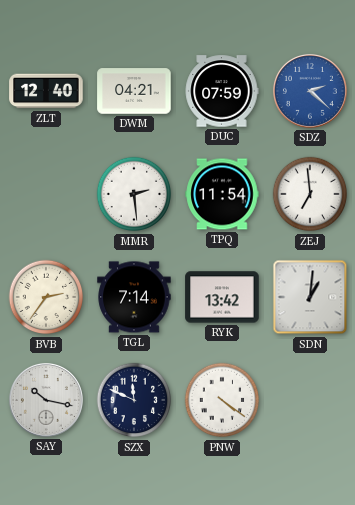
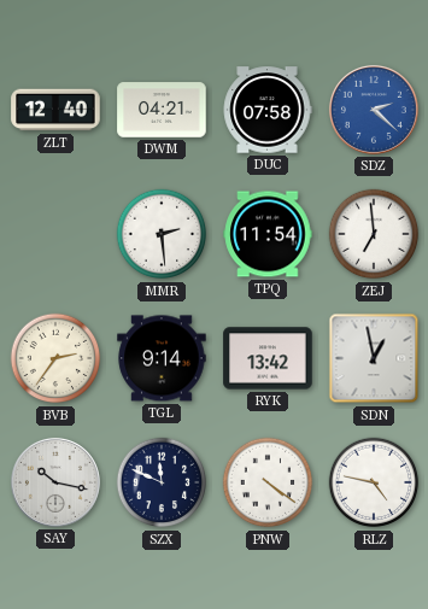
DUC: 07:59 -> 07:58 (268, 110)
TGL: 7:14 -> 9:14 (162, 358)
SDN: 1:01 -> 12:58 (374, 358)
RLZ: none -> 4:47 (374, 482)
